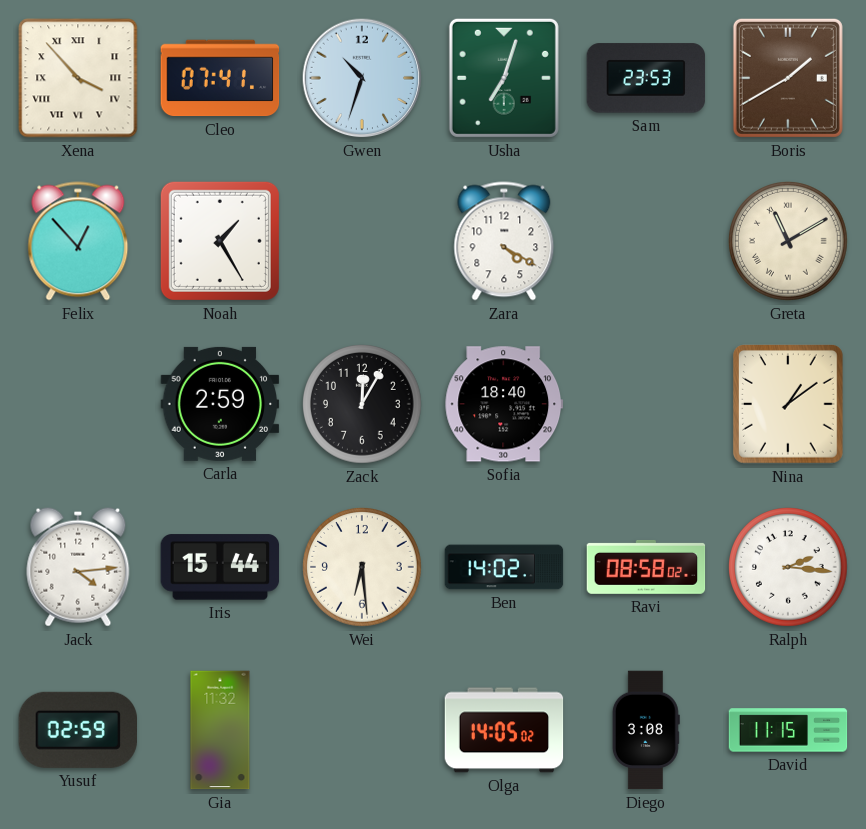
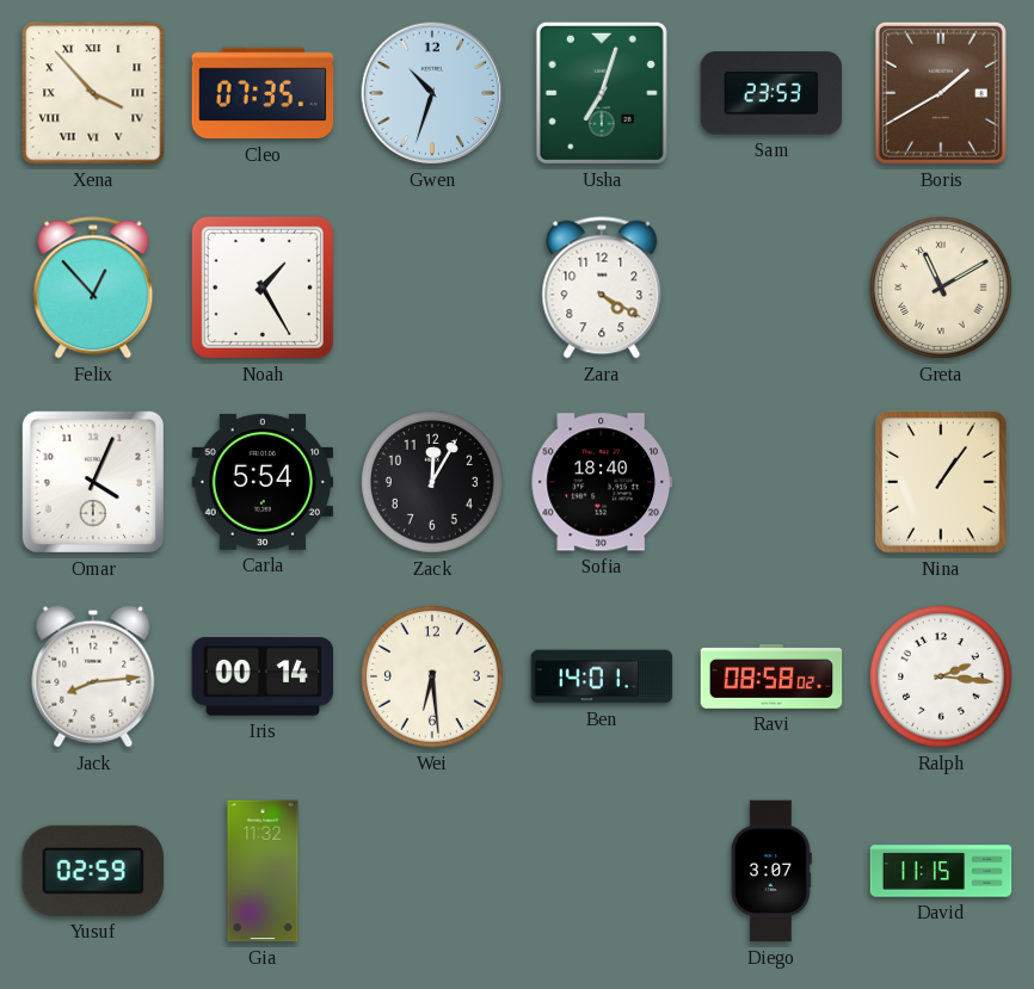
Cleo: 07:41 -> 07:35 (263, 93)
Omar: none -> 4:04 (93, 482)
Carla: 2:59 -> 5:54 (263, 482)
Nina: 1:09 -> 1:06 (941, 483)
Jack: 4:14 -> 8:14 (93, 676)
Iris: 15:44 -> 00:14 (263, 676)
Ben: 14:02 -> 14:01 (602, 676)
Olga: 14:05 -> none (504, 730)
Diego: 3:08 -> 3:07 (771, 871)
